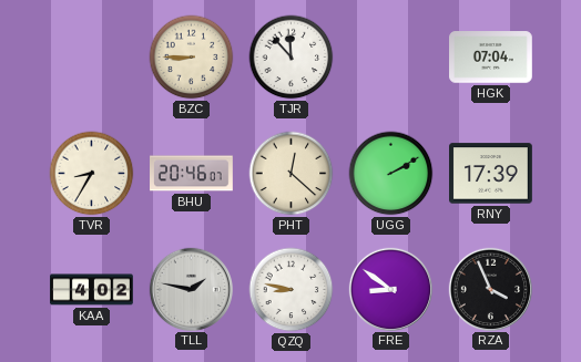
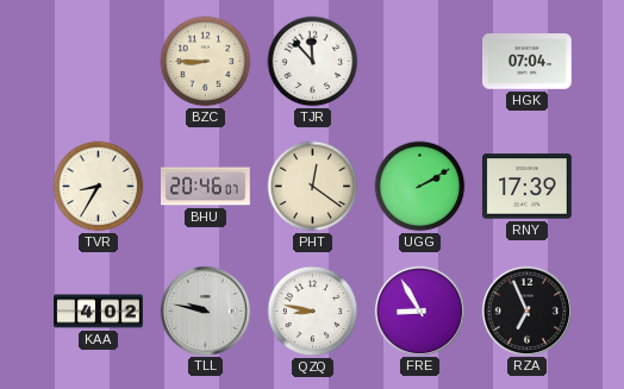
PHT: 12:22 -> 12:21 (313, 187)
TLL: 1:47 -> 9:47 (205, 310)
FRE: 8:51 -> 8:55 (419, 310)
RZA: 3:56 -> 6:56 (526, 310)
